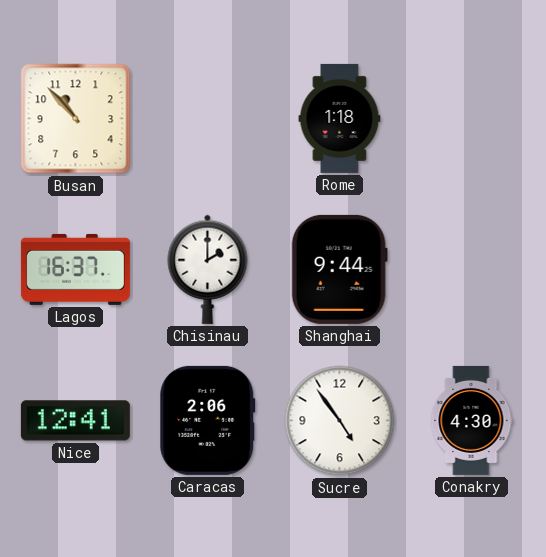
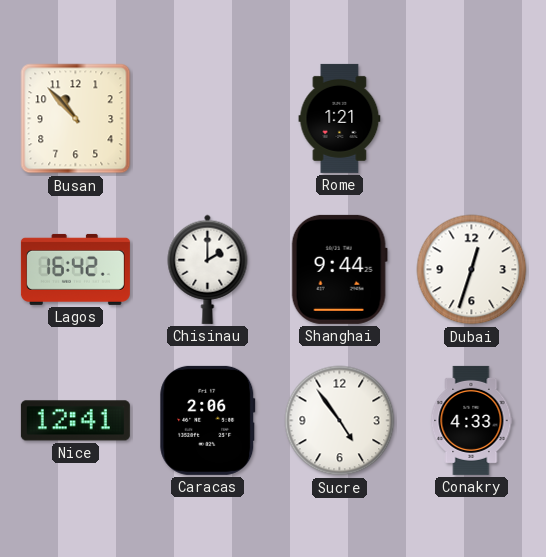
Rome: 1:18 -> 1:21 (340, 118)
Lagos: 16:37 -> 16:42 (75, 269)
Dubai: none -> 12:33 (472, 270)
Conakry: 4:30 -> 4:33 (471, 420)
